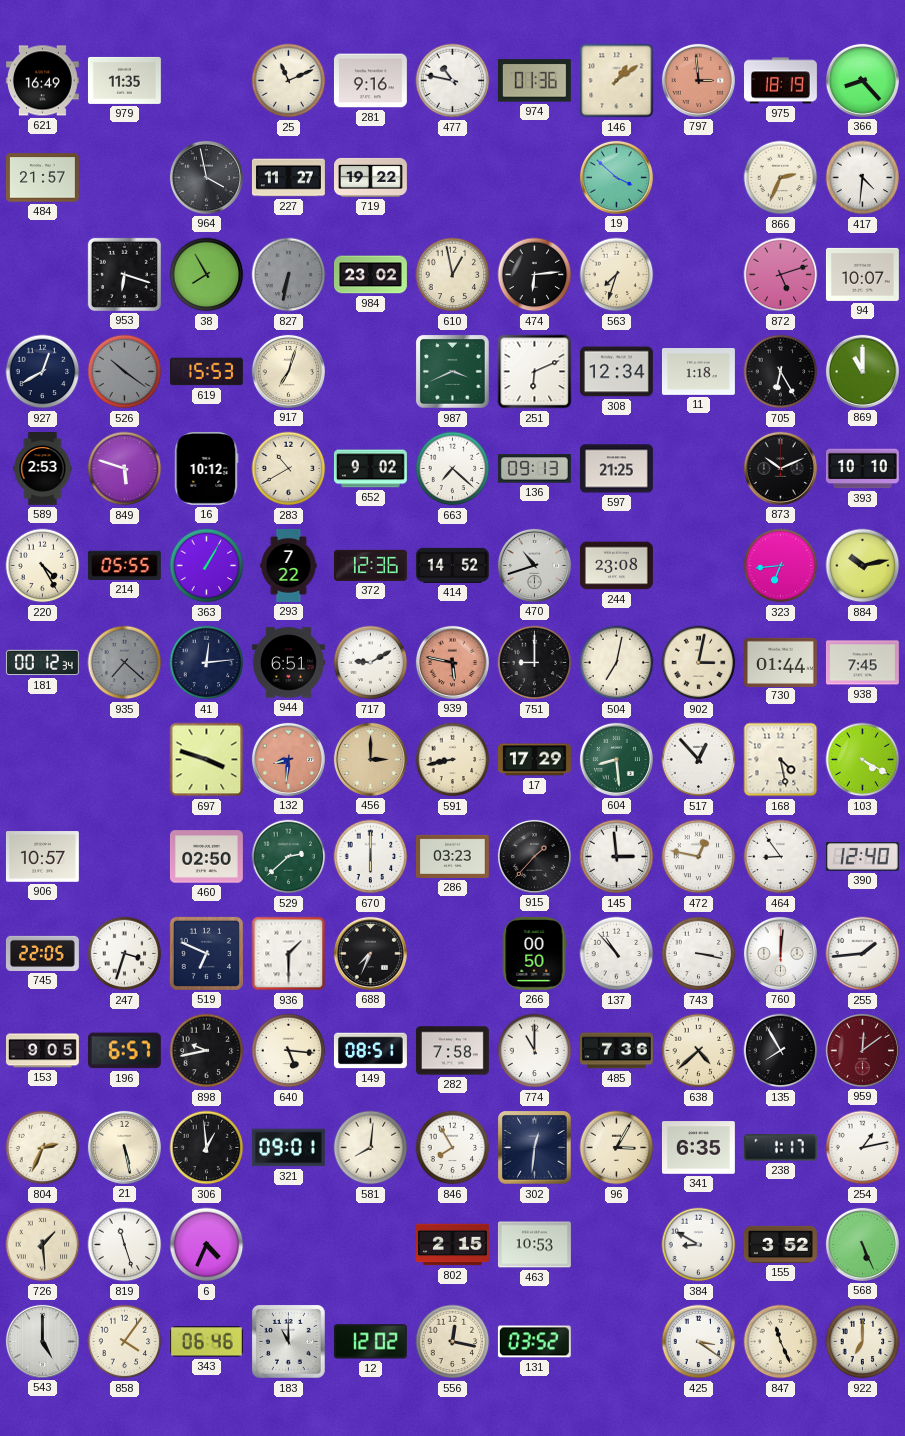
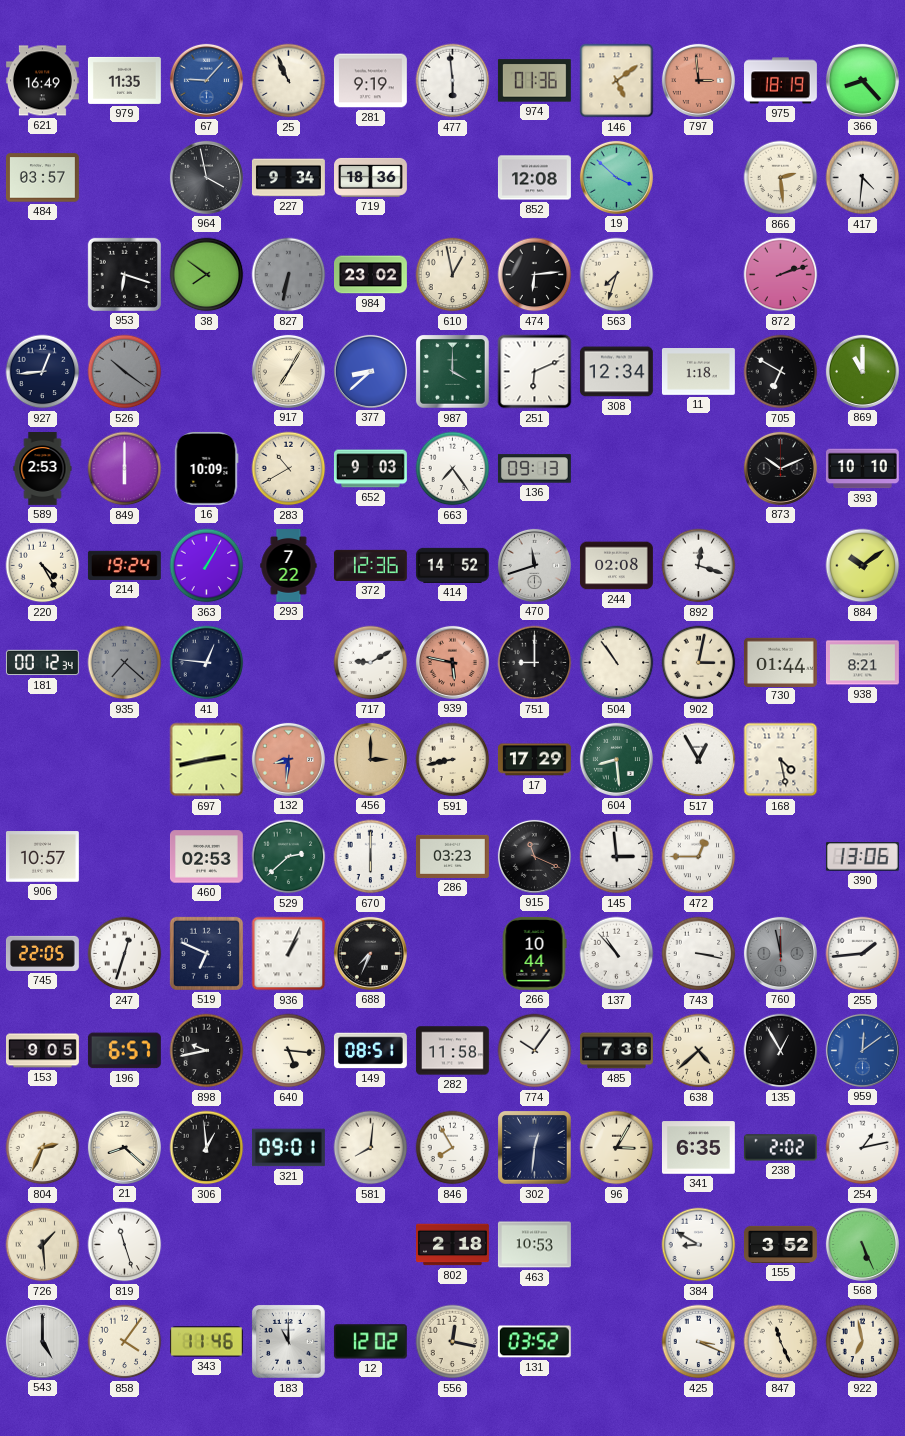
67: none -> 9:07 (206, 80)
25: 11:11 -> 10:56 (289, 81)
281: 9:16 -> 9:19 (370, 81)
477: 10:47 -> 5:59 (453, 81)
146: 1:09 -> 5:09 (617, 81)
484: 21:57 -> 03:57 (42, 178)
227: 11:27 -> 9:34 (288, 178)
719: 19:22 -> 18:36 (371, 177)
852: none -> 12:08 (534, 178)
866: 2:34 -> 2:29 (781, 178)
38: 7:55 -> 7:51 (207, 275)
872: 5:12 -> 2:12 (781, 275)
94: 10:07 -> none (862, 274)
927: 12:40 -> 12:44 (43, 372)
619: 15:53 -> none (206, 372)
917: 7:03 -> 7:05 (288, 371)
377: none -> 8:38 (370, 371)
987: 3:41 -> 4:00 (453, 372)
705: 6:25 -> 6:50 (781, 372)
849: 5:48 -> 6:00 (125, 469)
16: 10:12 -> 10:09 (206, 468)
652: 9:02 -> 9:03 (370, 469)
663: 7:22 -> 7:24 (453, 469)
597: 21:25 -> none (617, 469)
214: 05:55 -> 19:24 (124, 565)
470: 10:42 -> 11:42 (534, 565)
244: 23:08 -> 02:08 (616, 566)
892: none -> 12:18 (699, 566)
323: 6:44 -> none (781, 566)
884: 10:13 -> 10:09 (863, 566)
41: 12:14 -> 12:46 (207, 663)
944: 6:51 -> none (289, 663)
504: 7:02 -> 10:54 (617, 663)
938: 7:45 -> 8:21 (862, 663)
697: 3:48 -> 2:43 (207, 760)
517: 12:53 -> 12:55 (699, 760)
103: 4:20 -> none (863, 760)
460: 02:50 -> 02:53 (206, 857)
915: 1:37 -> 11:19 (534, 856)
472: 12:47 -> 12:45 (699, 857)
464: 8:54 -> none (781, 857)
390: 12:40 -> 13:06 (862, 857)
247: 3:33 -> 12:33 (125, 954)
936: 1:30 -> 1:04 (289, 954)
266: 00:50 -> 10:44 (534, 953)
760: 12:01 -> 11:58 (780, 953)
760 dial: white -> grey (780, 953)
282: 7:58 -> 11:58 (452, 1051)
774: 11:00 -> 10:06 (535, 1051)
135: 7:55 -> 12:55 (781, 1051)
959 dial: burgundy -> blue (862, 1050)
21: 5:28 -> 8:22 (124, 1147)
238: 1:17 -> 2:02 (780, 1148)
6: 4:34 -> none (207, 1245)
802: 2:15 -> 2:18 (453, 1245)
343: 06:46 -> 11:46 (206, 1342)
425: 3:21 -> 3:19 (699, 1342)
922: 7:00 -> 6:58 (863, 1342)
